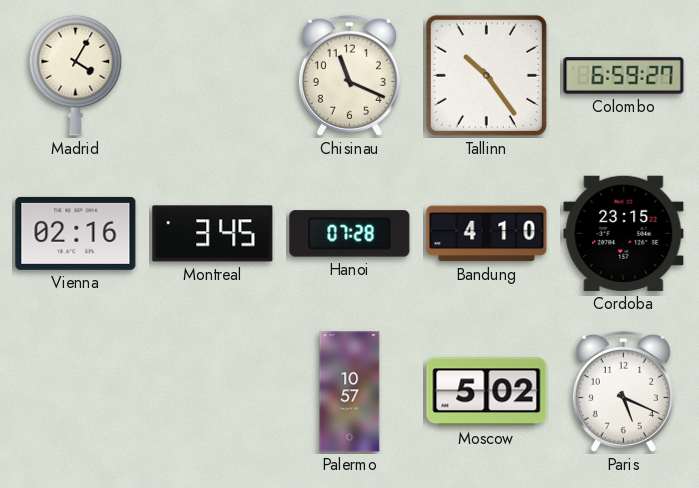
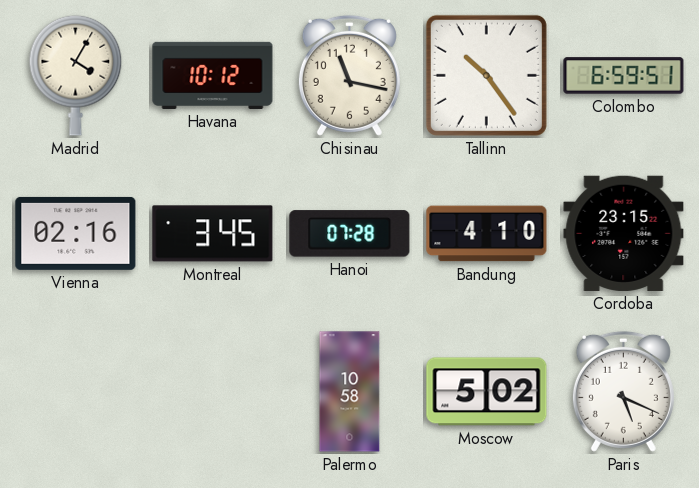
Havana: none -> 10:12 (213, 75)
Chisinau: 11:19 -> 11:17 (349, 75)
Colombo: 6:59:27 -> 6:59:51 (624, 76)
Palermo: 10:57 -> 10:58 (350, 392)
